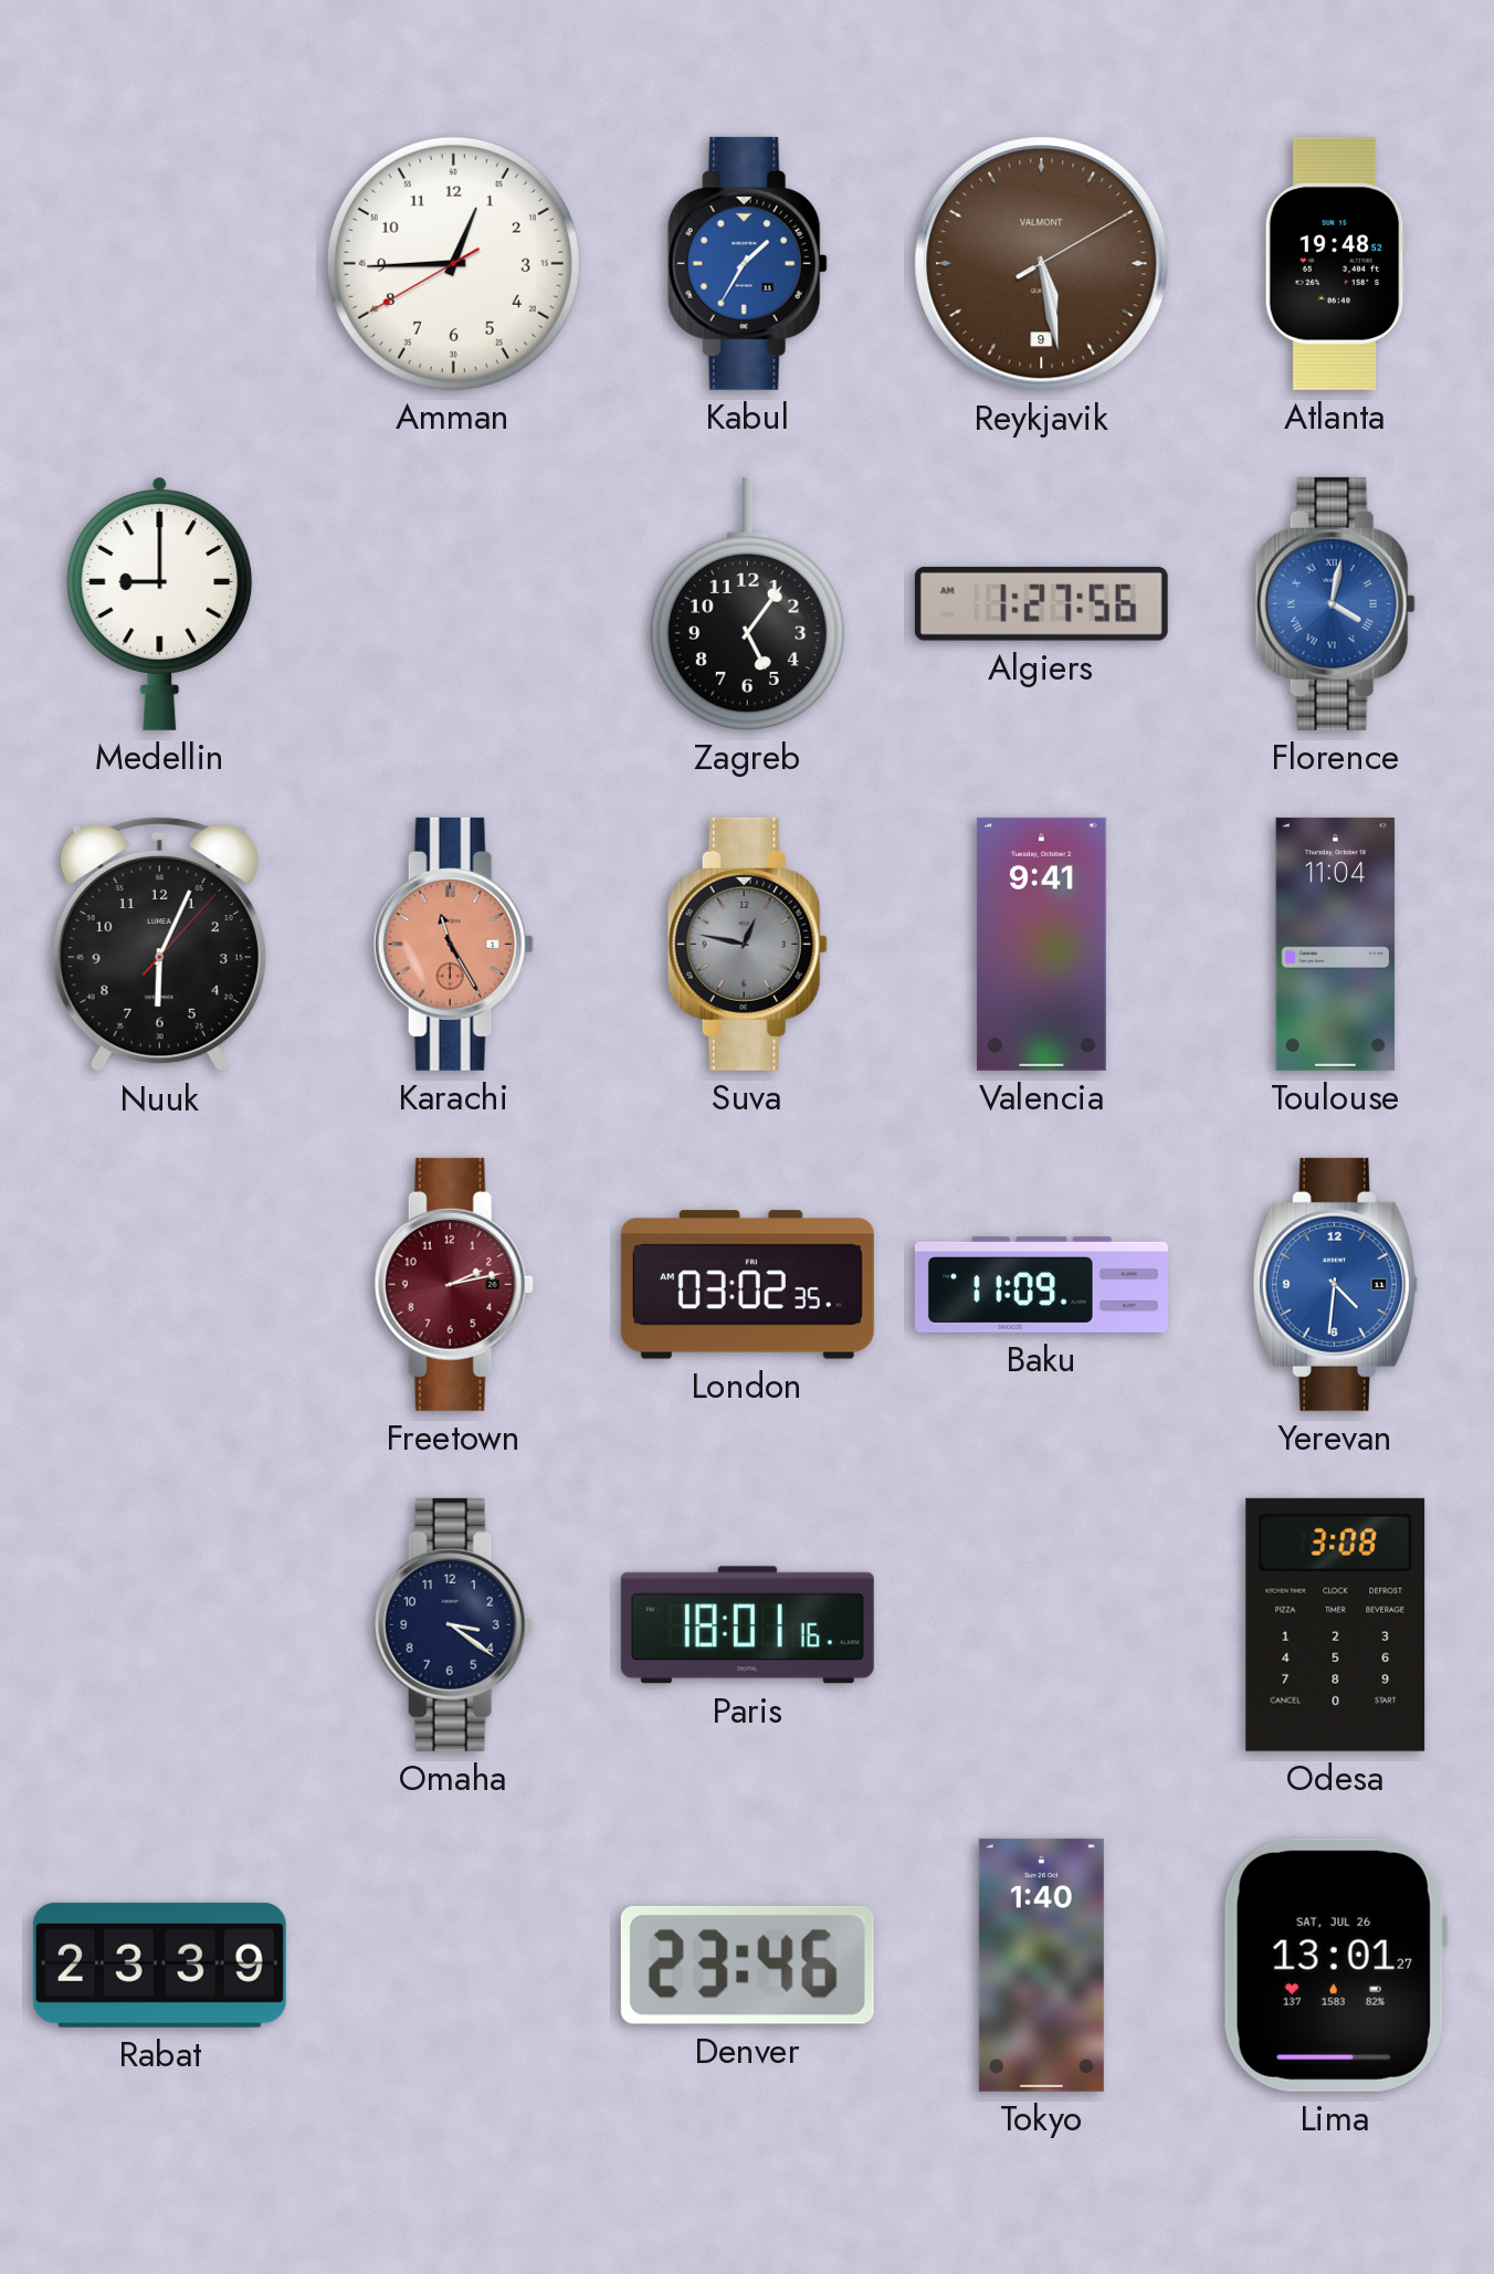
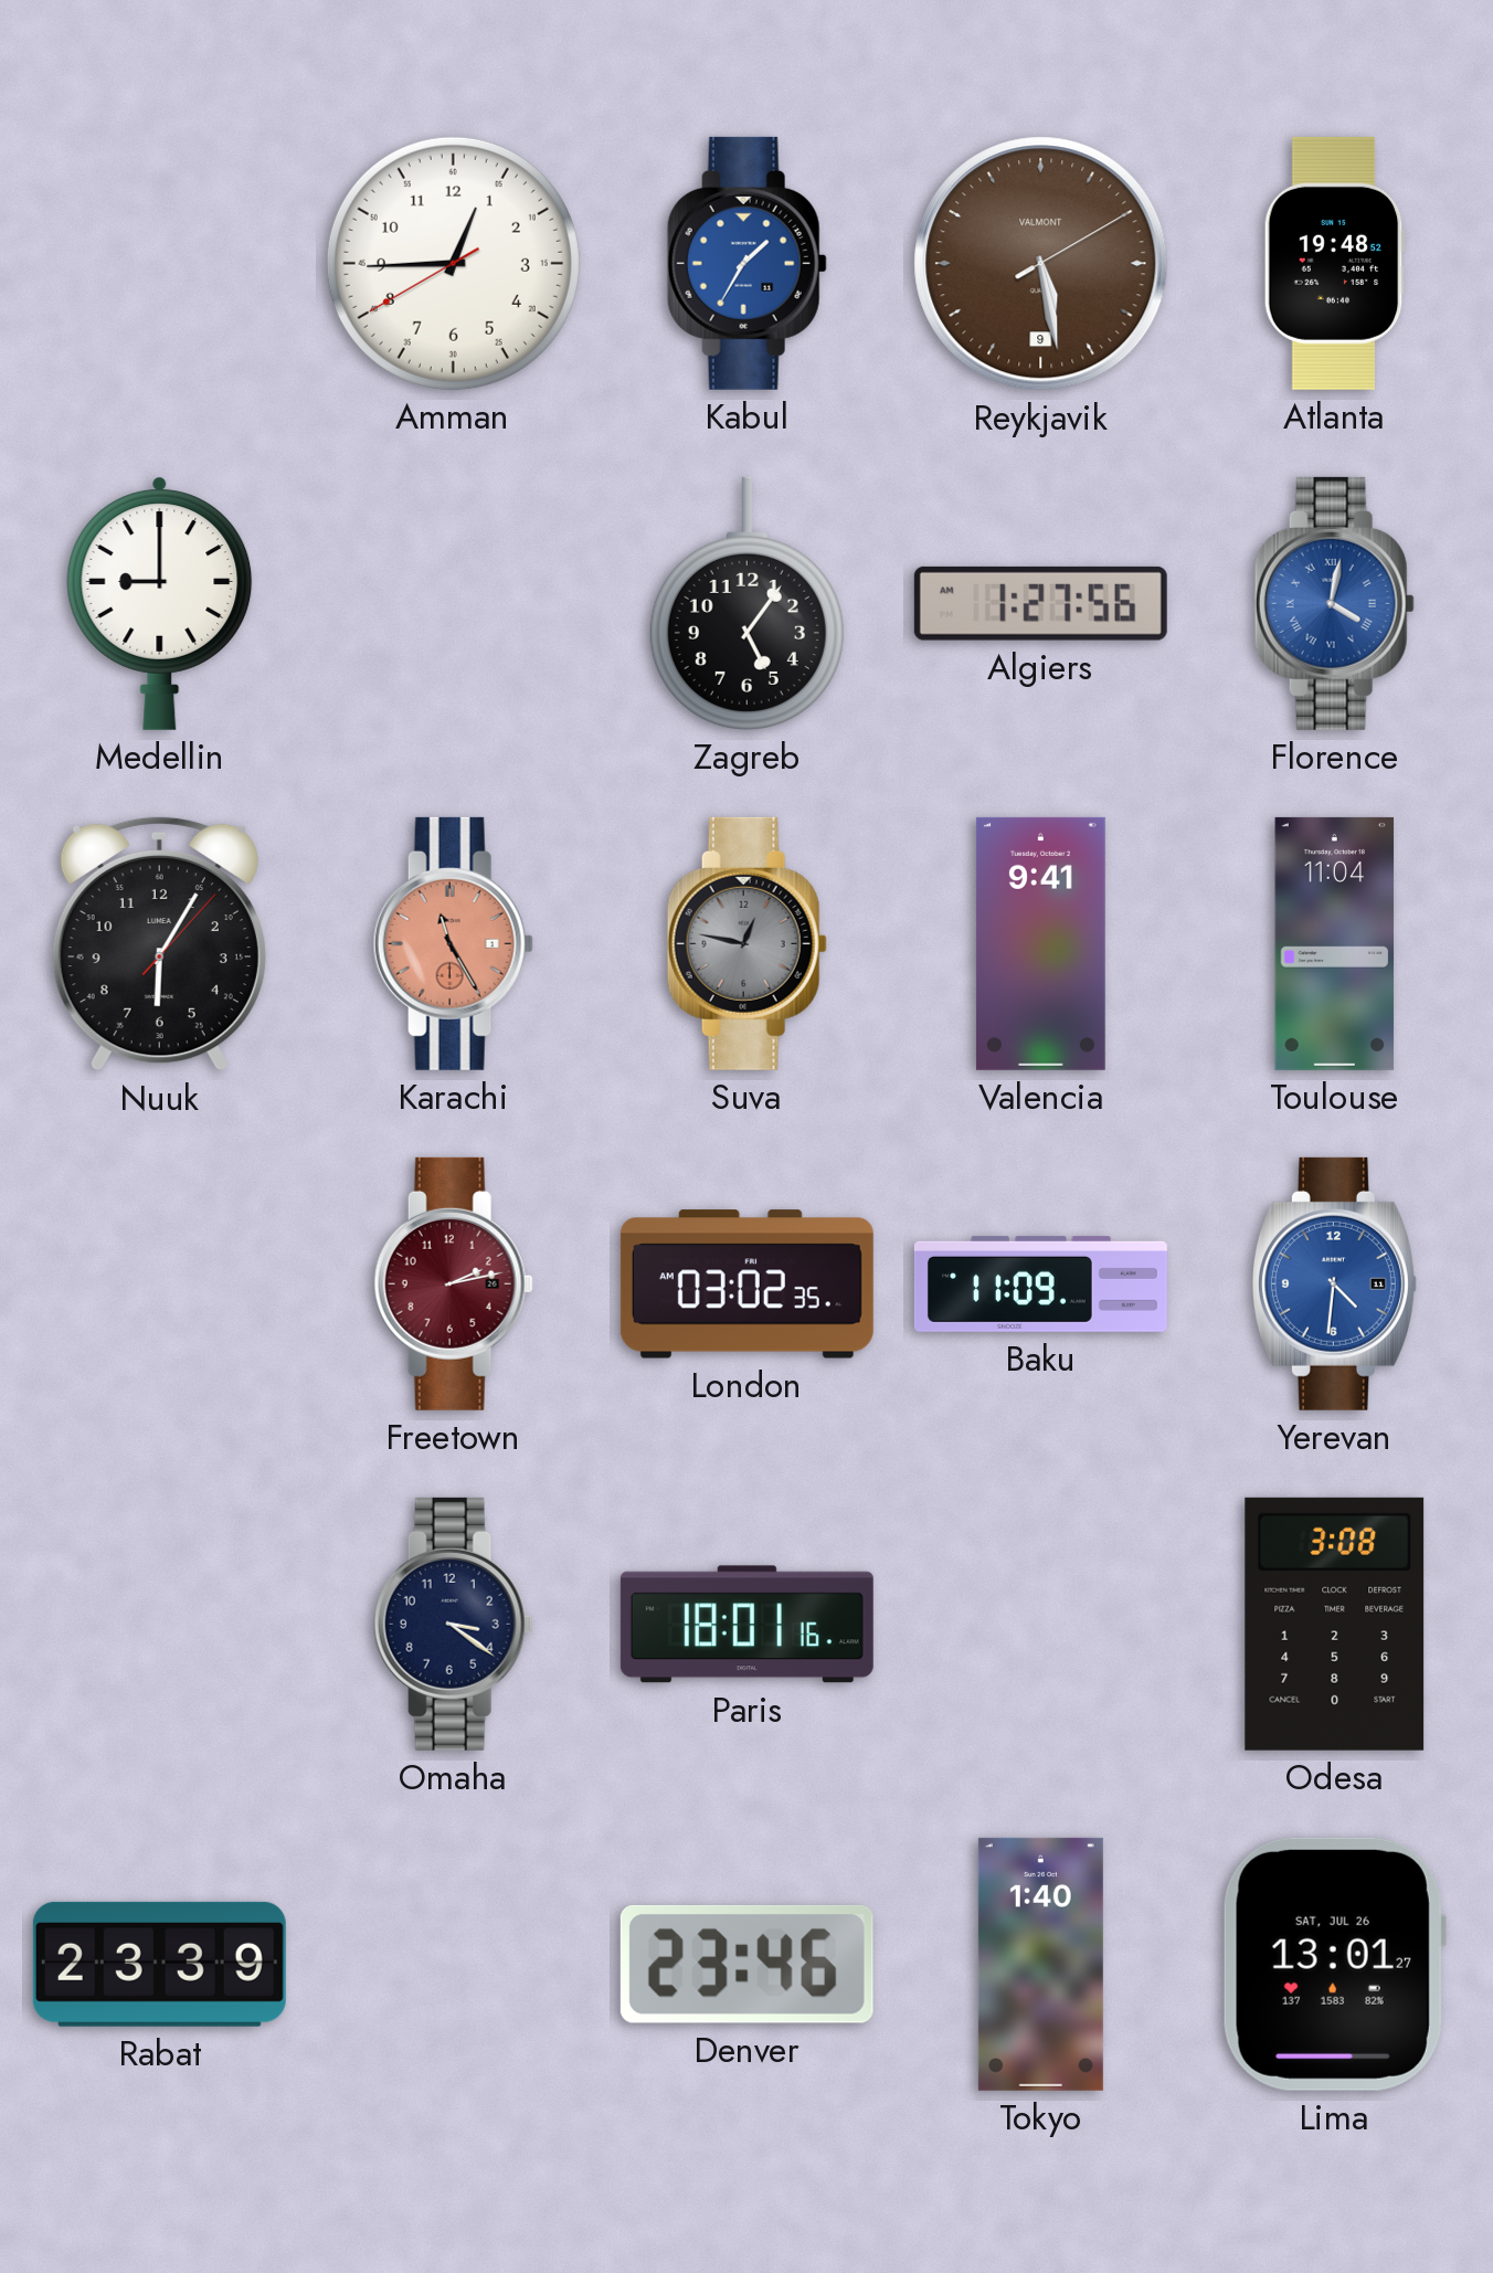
Nuuk: 6:04 -> 6:05 (159, 943)
